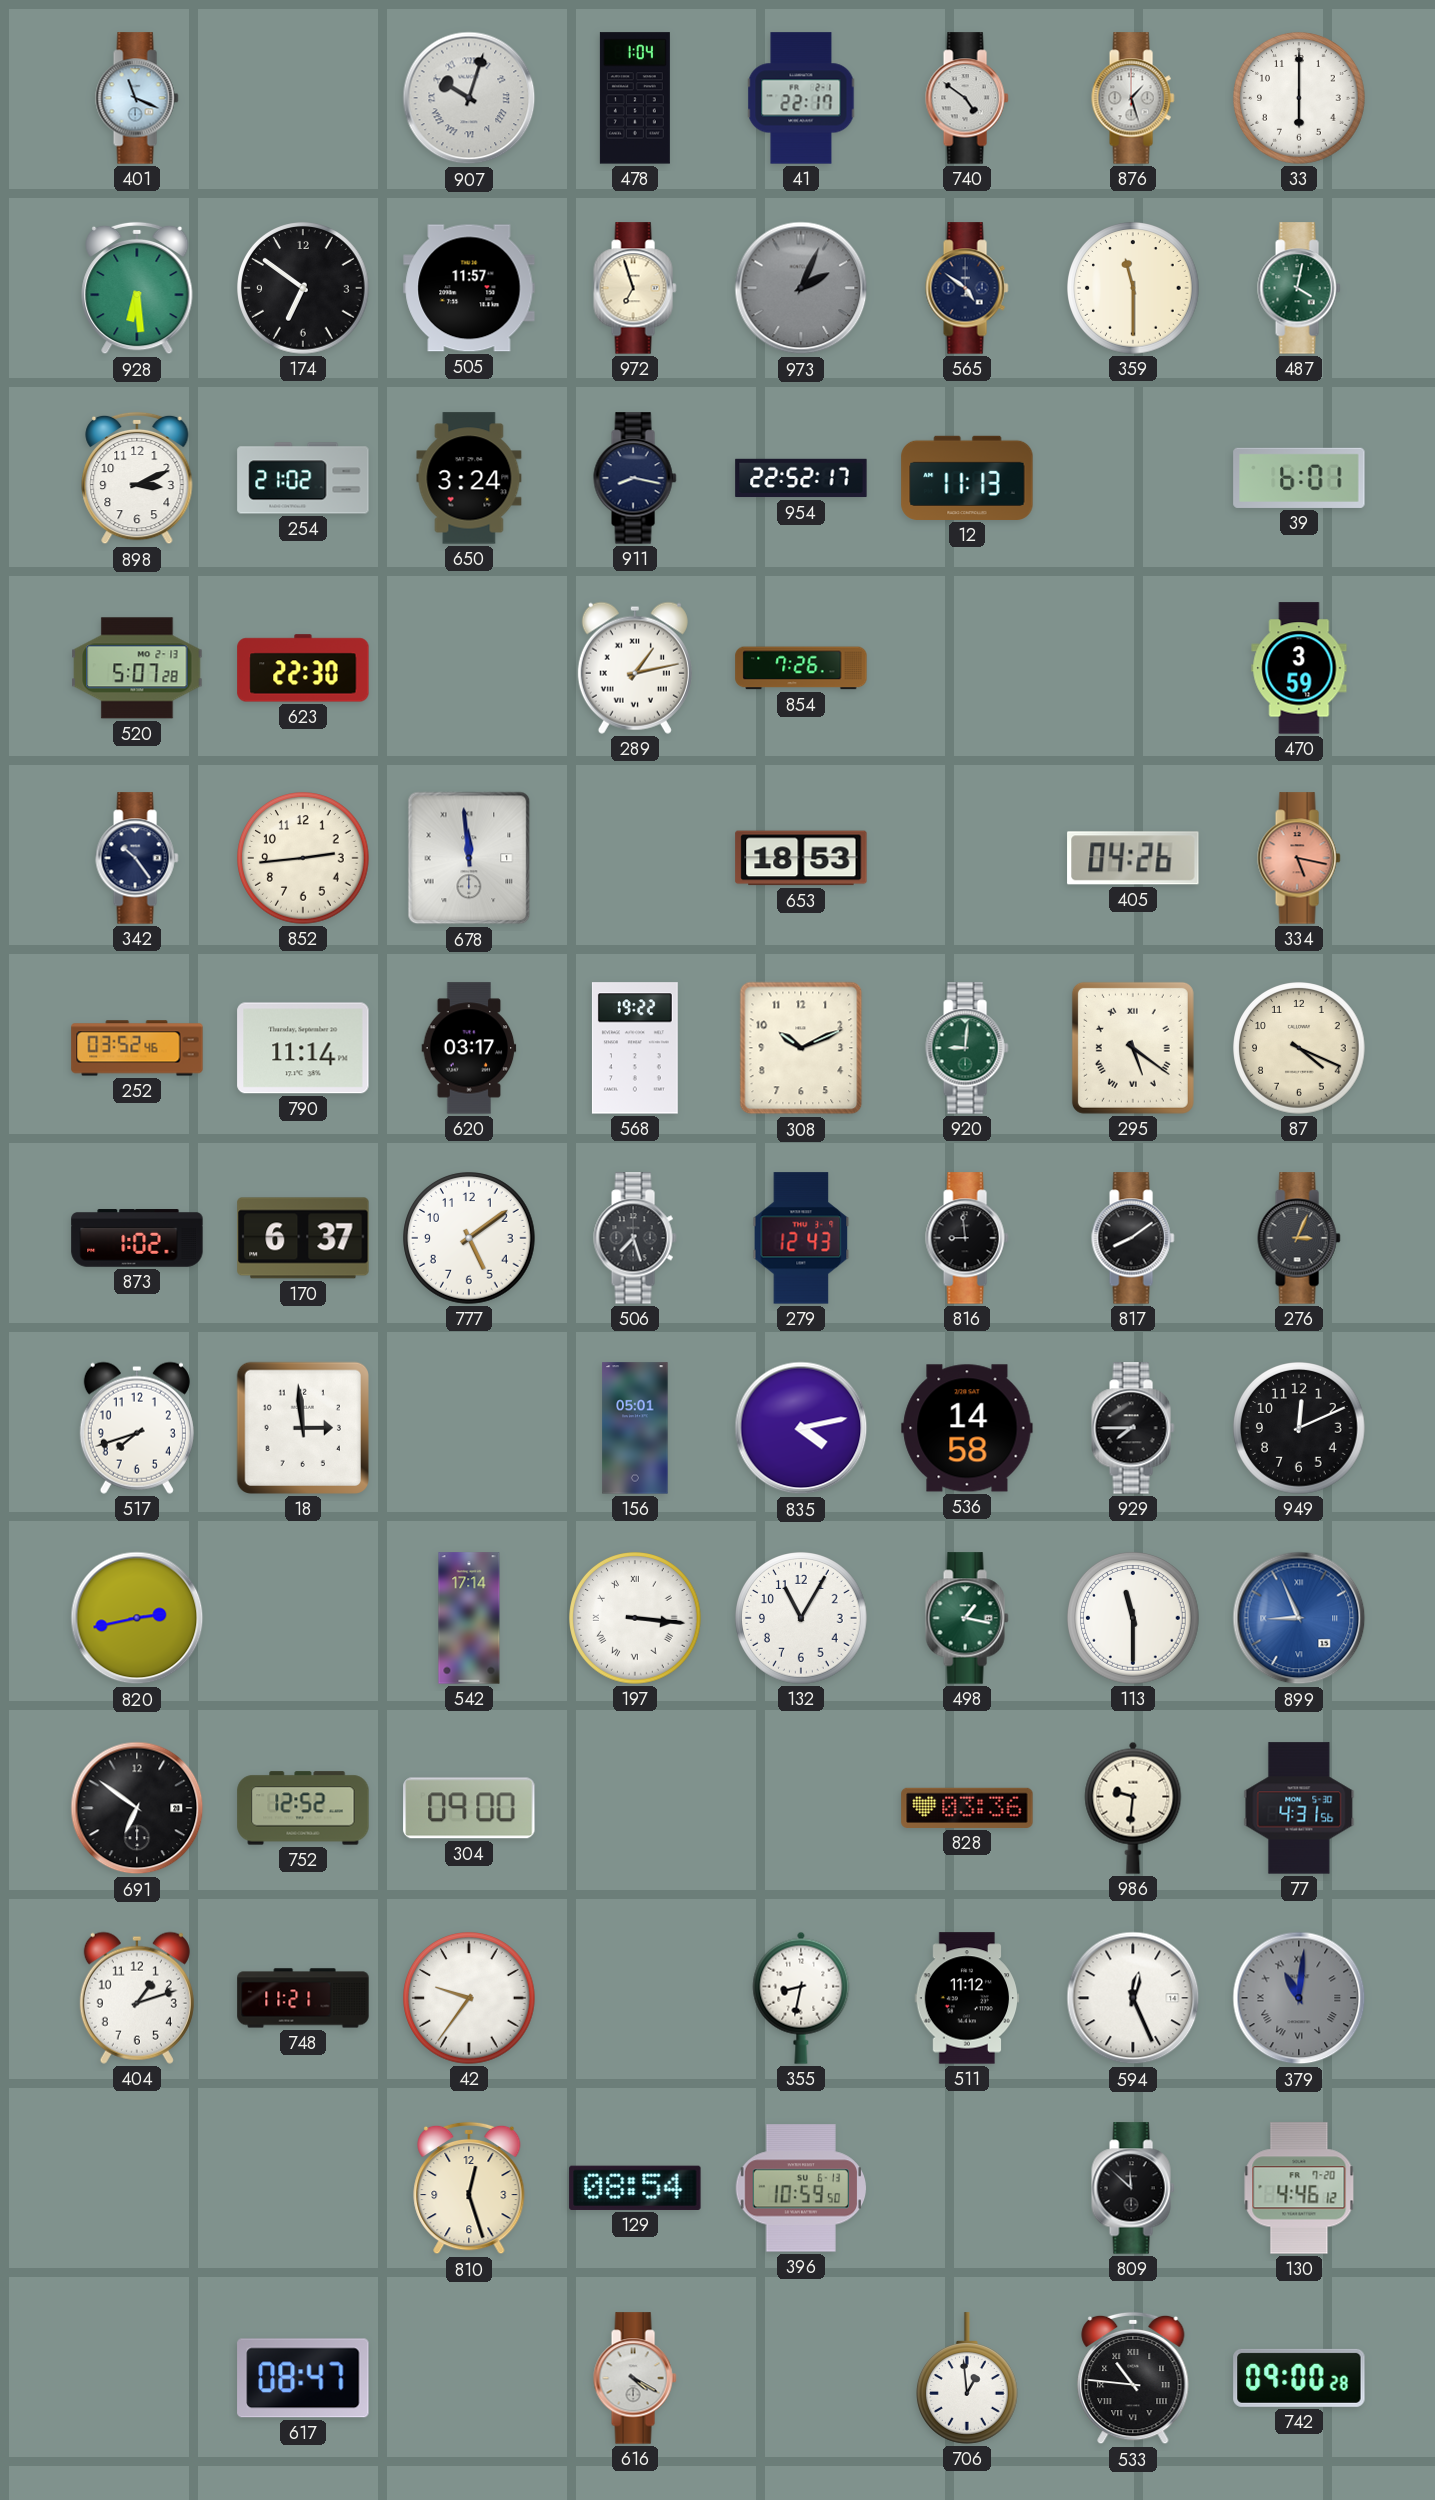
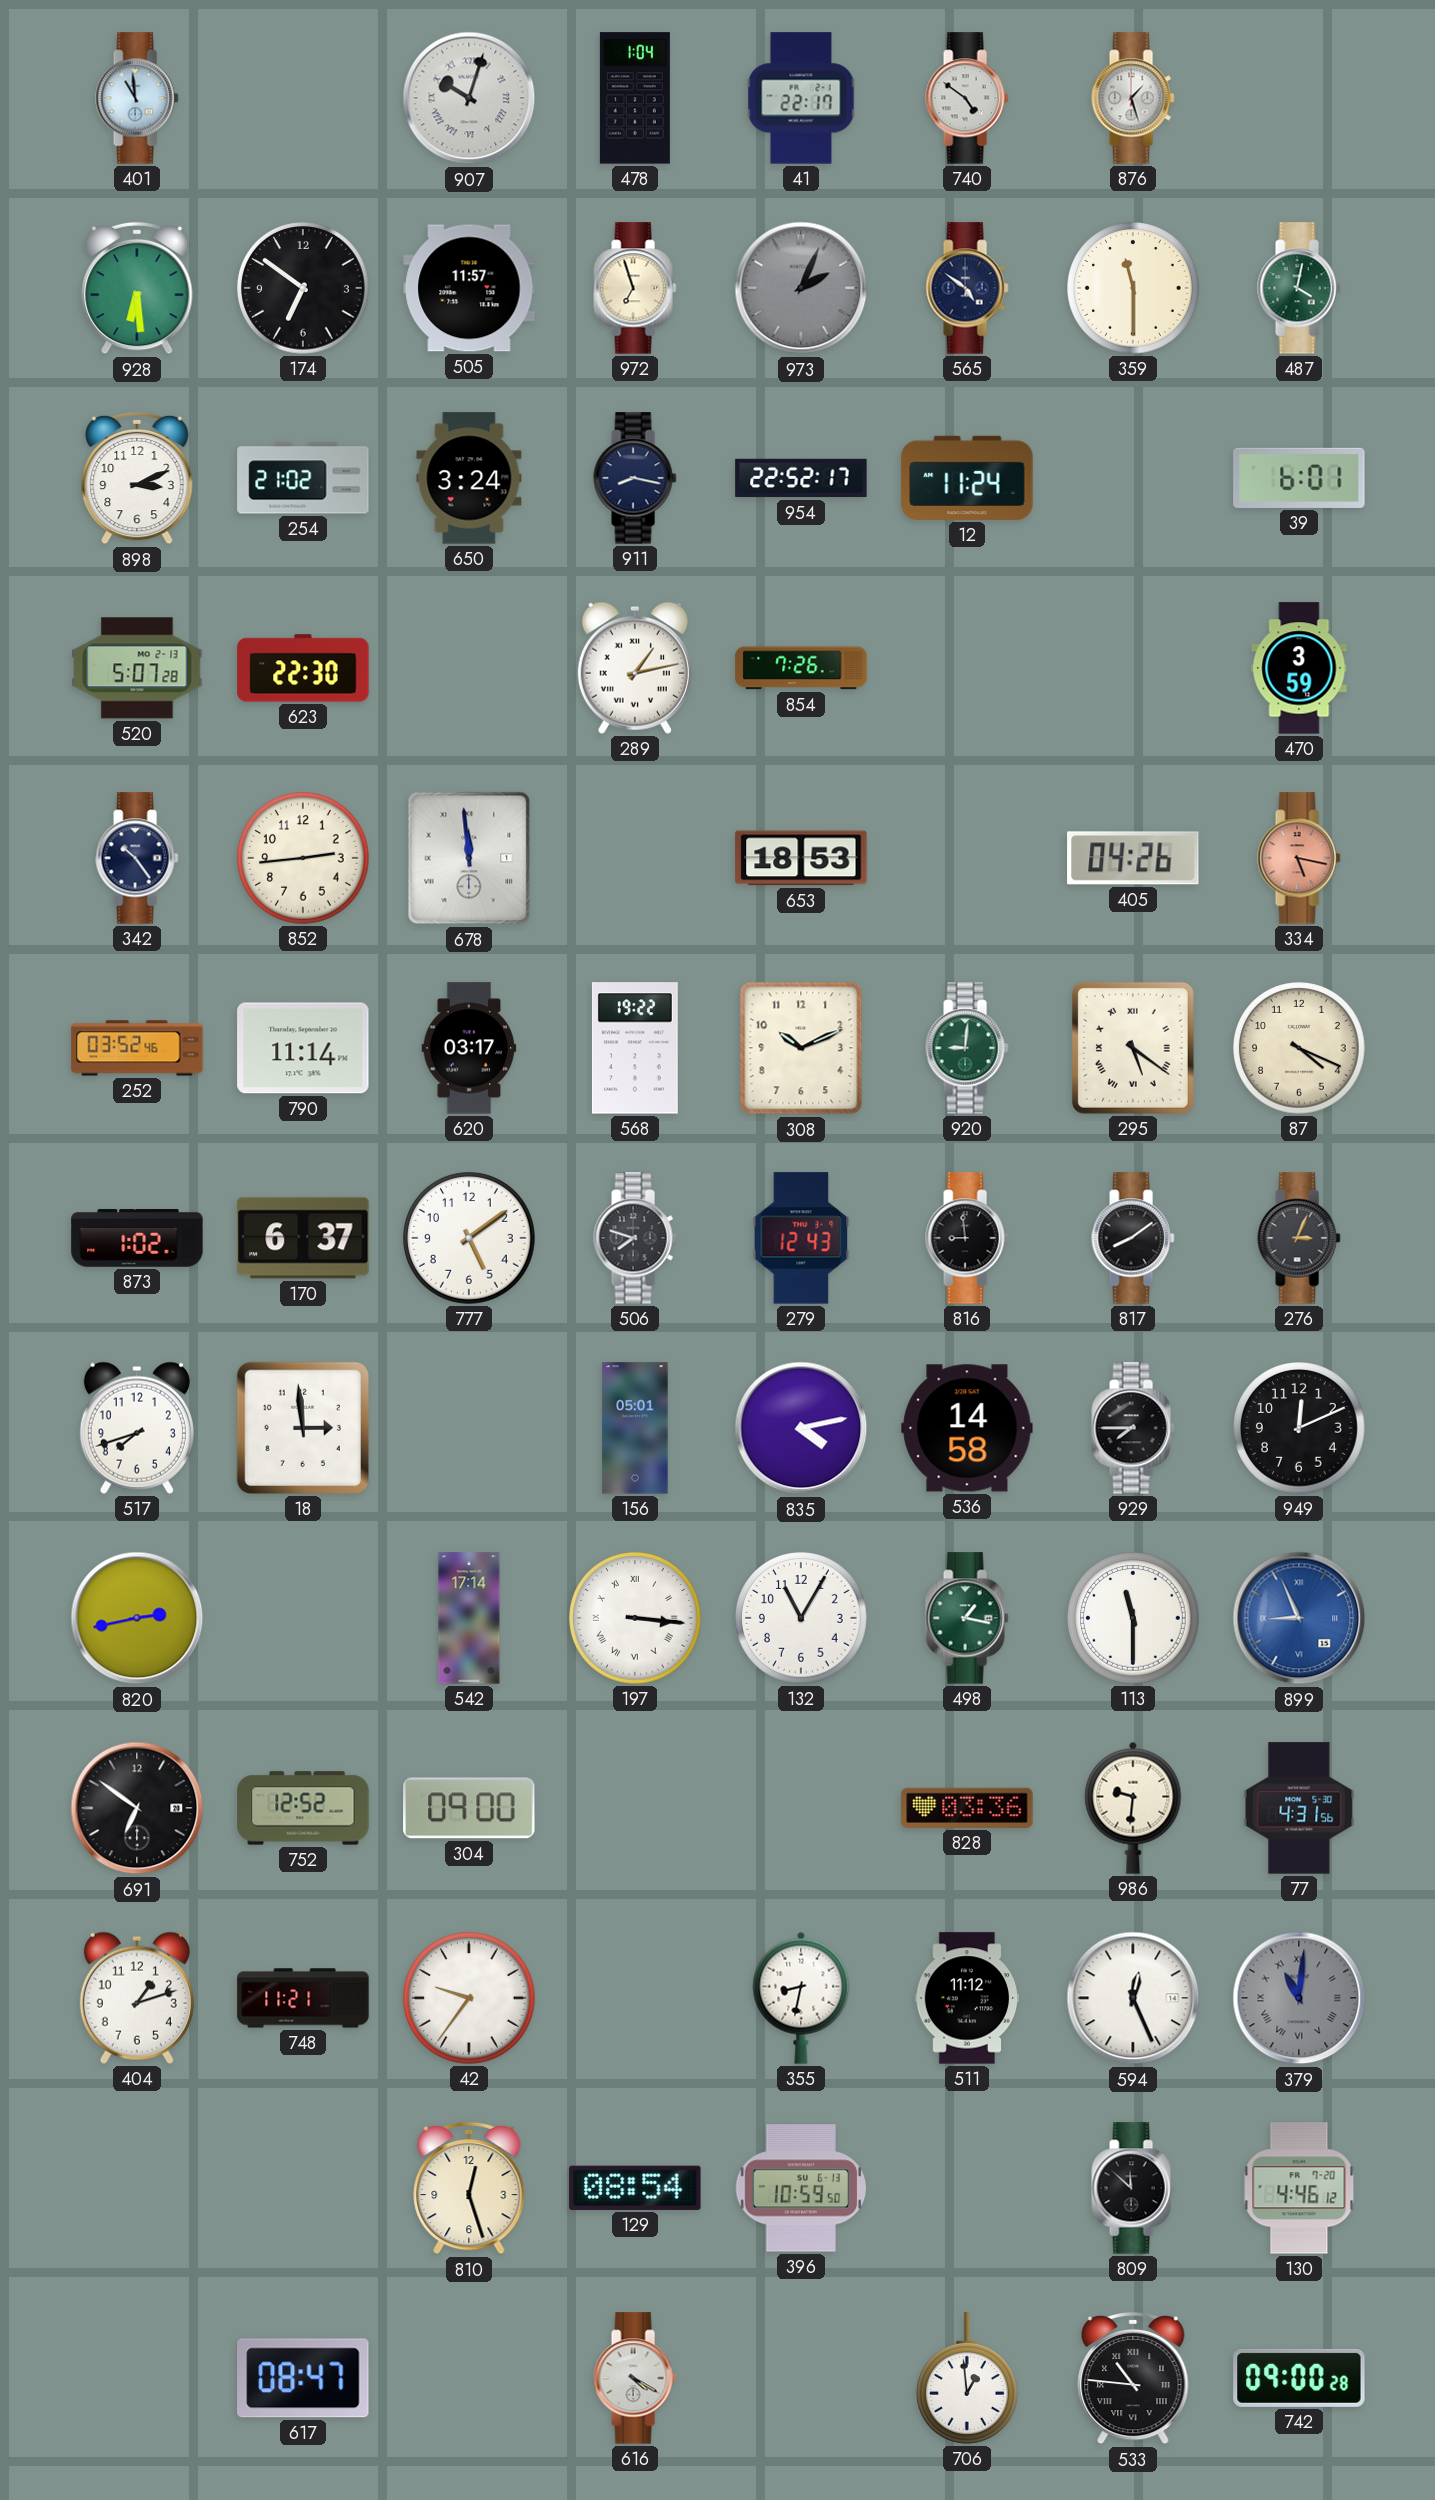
401: 11:19 -> 10:59 (137, 98)
33: 6:00 -> none (1299, 98)
12: 11:13 -> 11:24 (967, 478)
506: 7:27 -> 7:48 (635, 1238)
